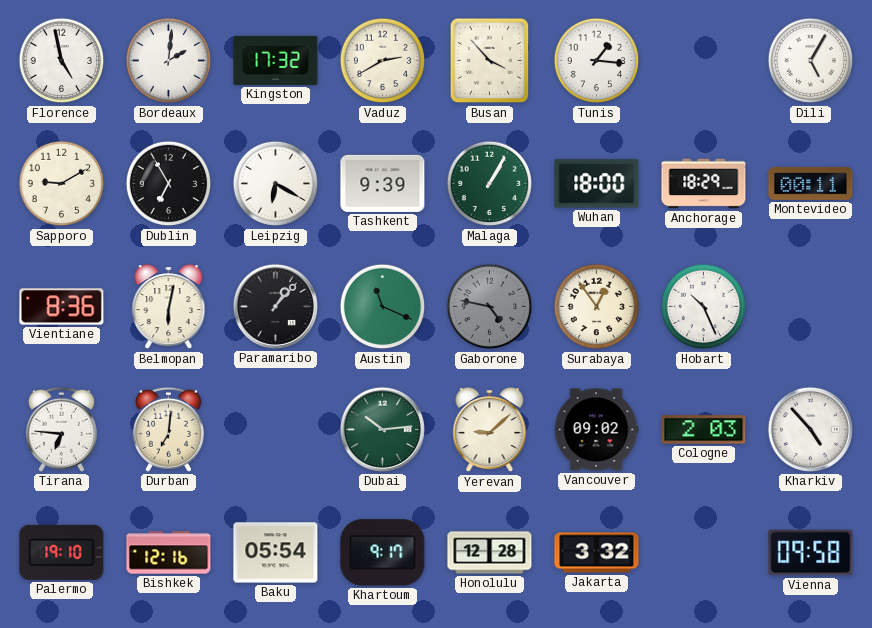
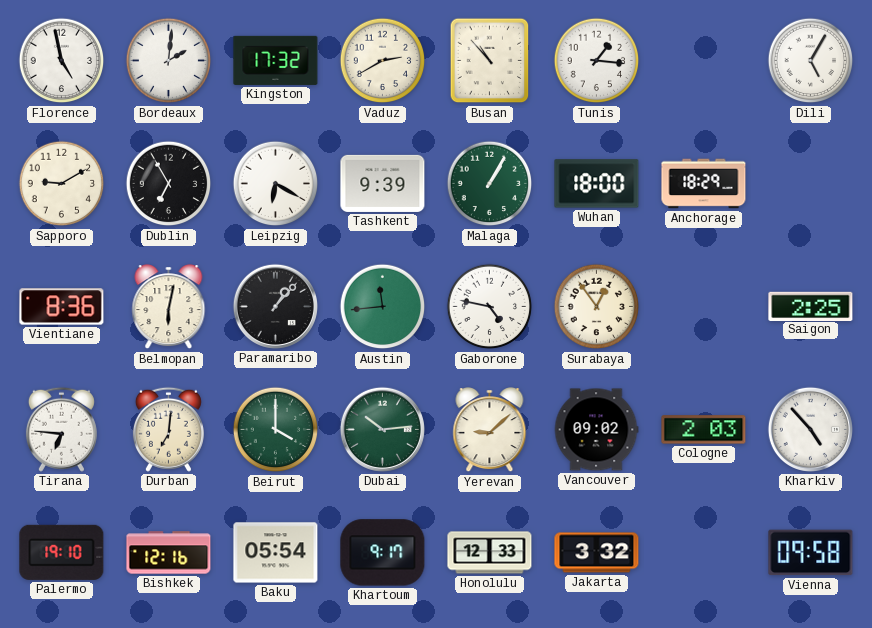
Busan: 3:53 -> 10:53 (490, 61)
Montevideo: 00:11 -> none (811, 183)
Austin: 11:19 -> 11:44 (383, 307)
Gaborone dial: grey -> white (490, 307)
Hobart: 10:26 -> none (704, 307)
Saigon: none -> 2:25 (811, 306)
Beirut: none -> 4:00 (276, 430)
Honolulu: 12:28 -> 12:33 (490, 553)
